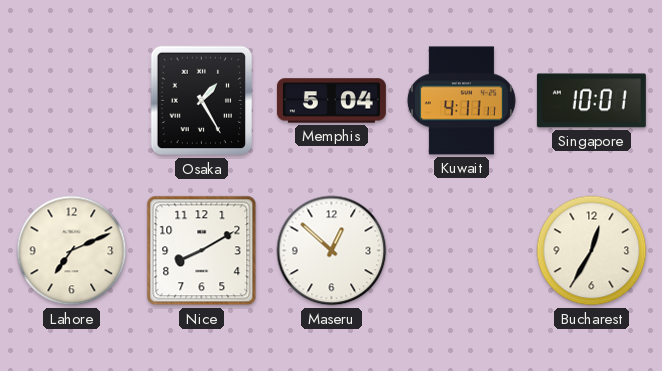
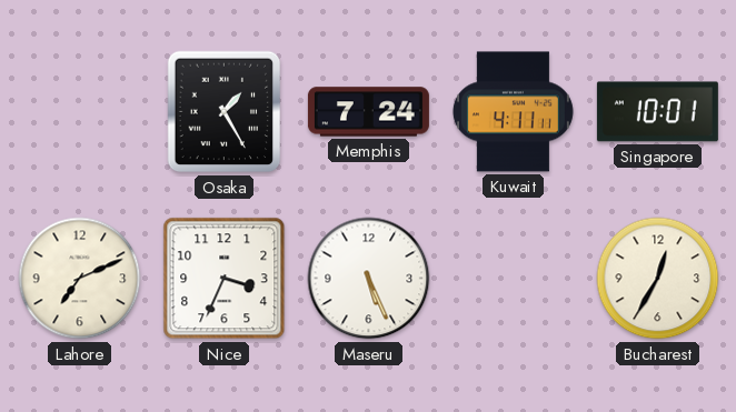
Memphis: 5:04 -> 7:24 (368, 112)
Nice: 8:10 -> 3:34 (225, 279)
Maseru: 12:52 -> 5:26 (369, 279)
